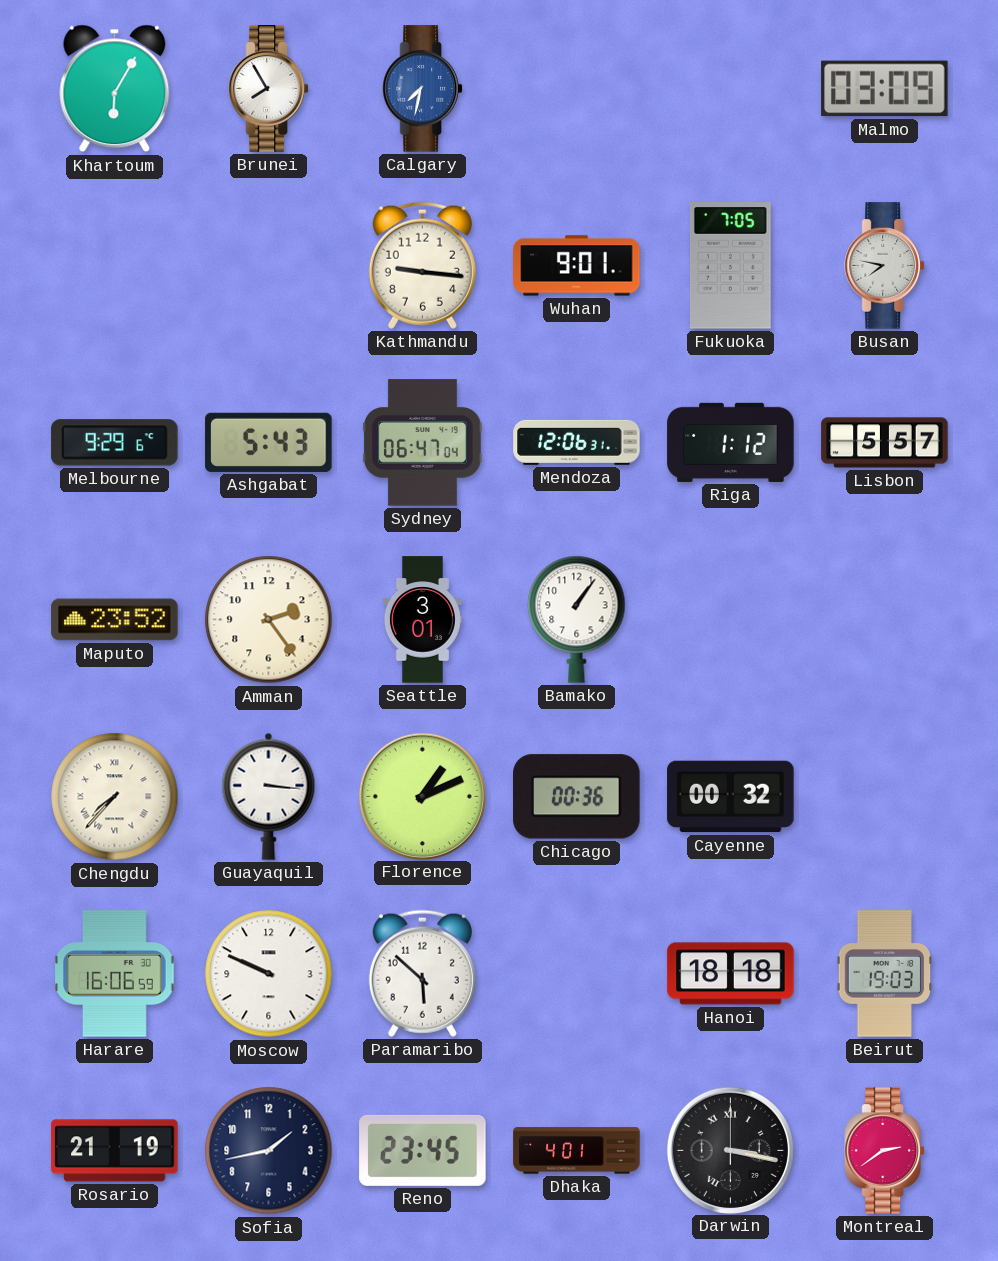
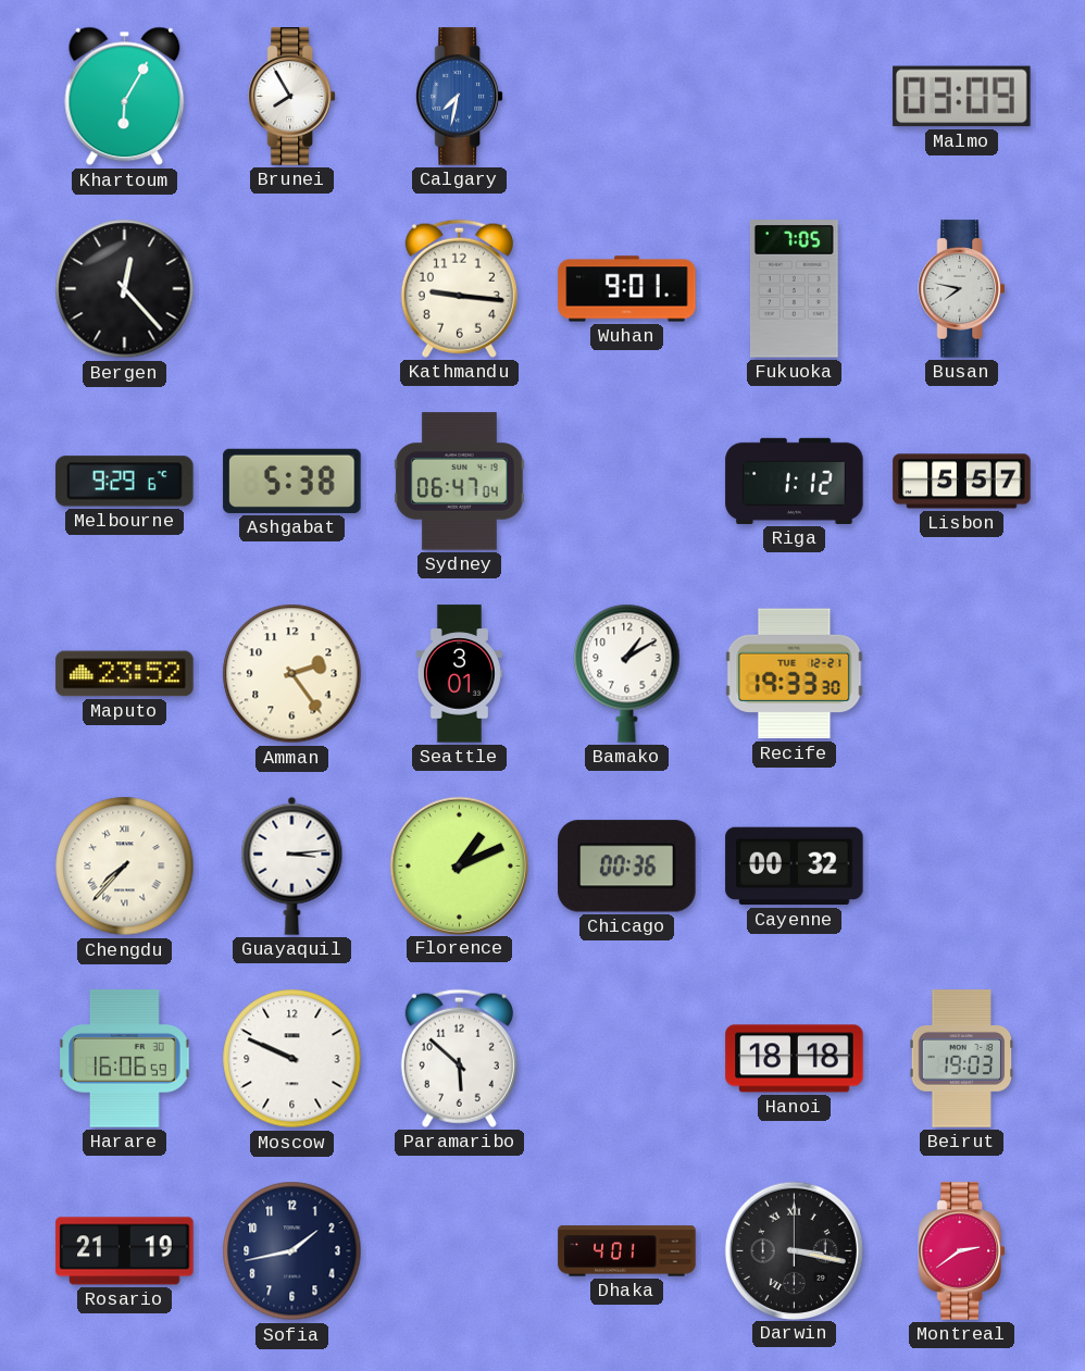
Bergen: none -> 12:23 (125, 289)
Ashgabat: 5:43 -> 5:38 (292, 481)
Mendoza: 12:06 -> none (577, 442)
Bamako: 1:06 -> 1:10 (627, 673)
Recife: none -> 19:33 (795, 674)
Guayaquil: 3:16 -> 3:14 (292, 865)
Reno: 23:45 -> none (423, 1150)
